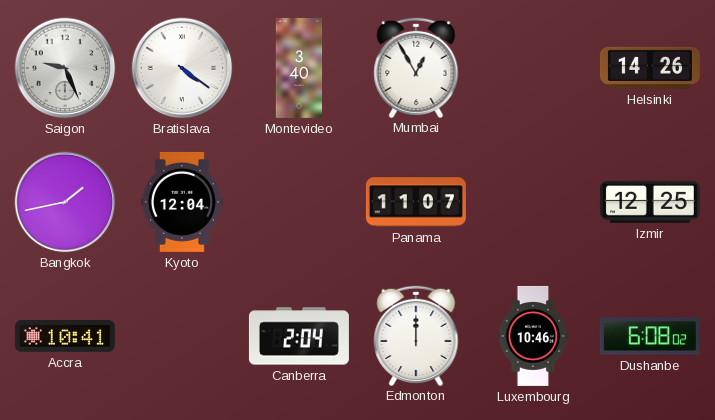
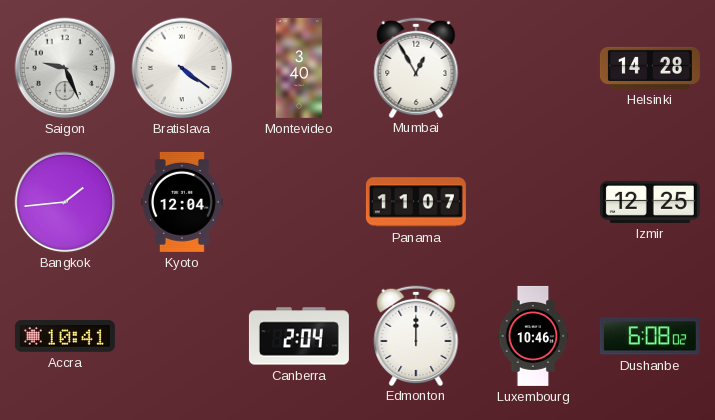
Helsinki: 14:26 -> 14:28 (650, 68)
Bangkok: 1:43 -> 1:44 (65, 202)
